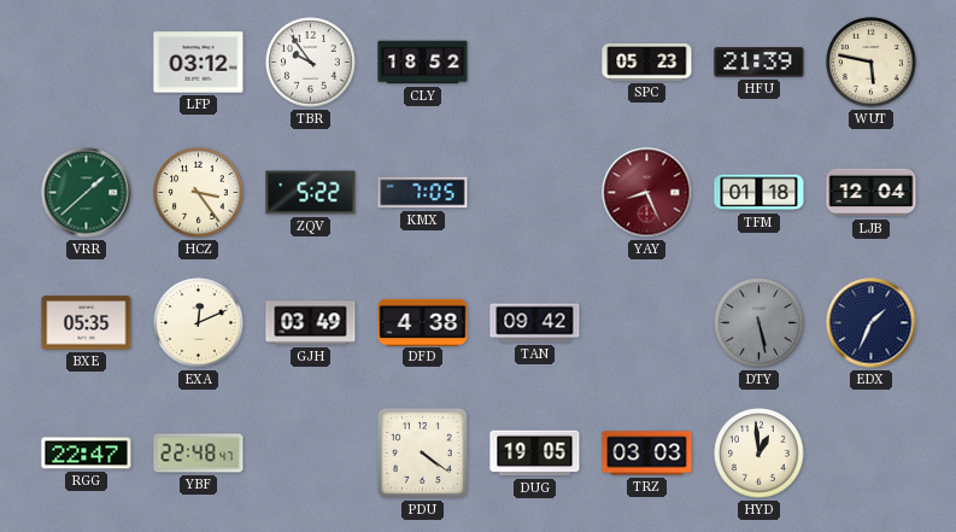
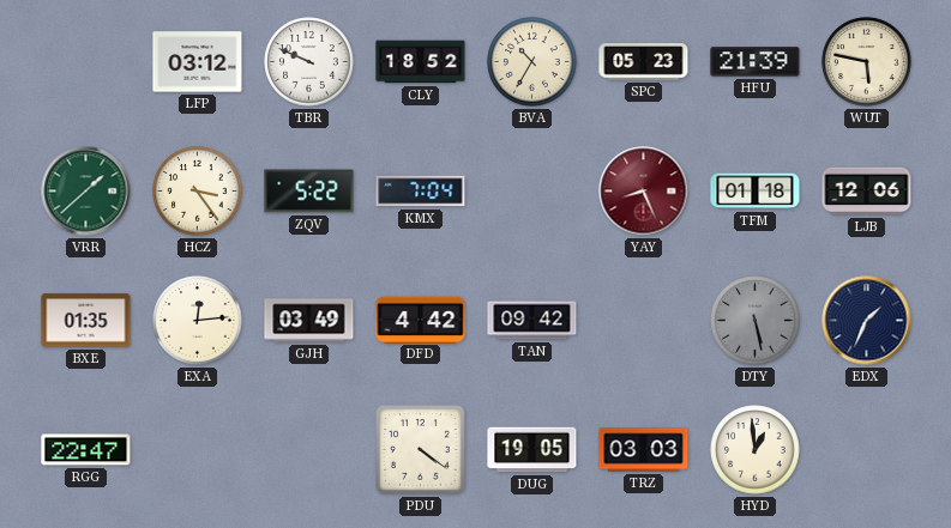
TBR: 9:54 -> 9:49 (309, 62)
BVA: none -> 10:35 (532, 62)
KMX: 7:05 -> 7:04 (421, 192)
LJB: 12:04 -> 12:06 (867, 192)
BXE: 05:35 -> 01:35 (86, 321)
EXA: 12:11 -> 12:14 (198, 321)
DFD: 4:38 -> 4:42 (421, 320)
YBF: 22:48 -> none (199, 454)
